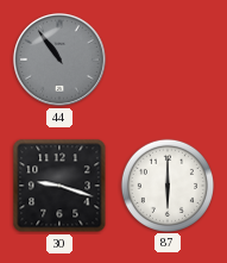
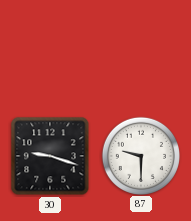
44: 10:54 -> none (59, 60)
87: 6:00 -> 9:30 (140, 155)
